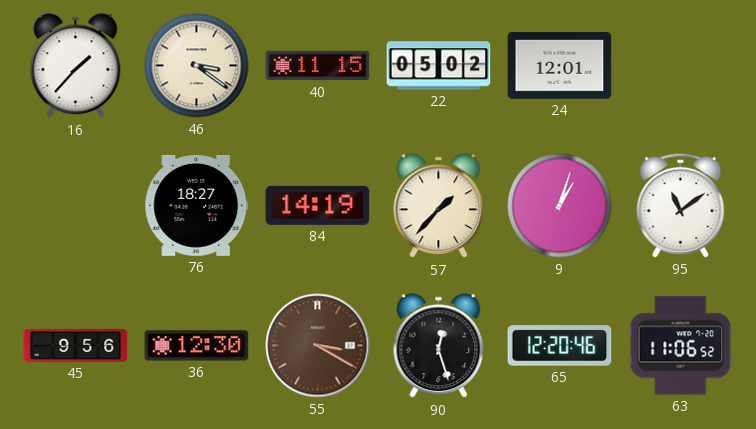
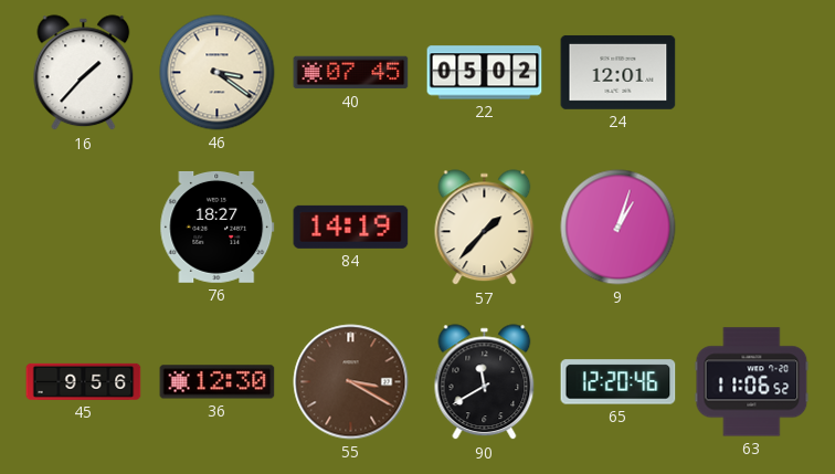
40: 11:15 -> 07:45 (351, 73)
95: 11:09 -> none (681, 205)
90: 12:27 -> 11:40 (485, 382)
